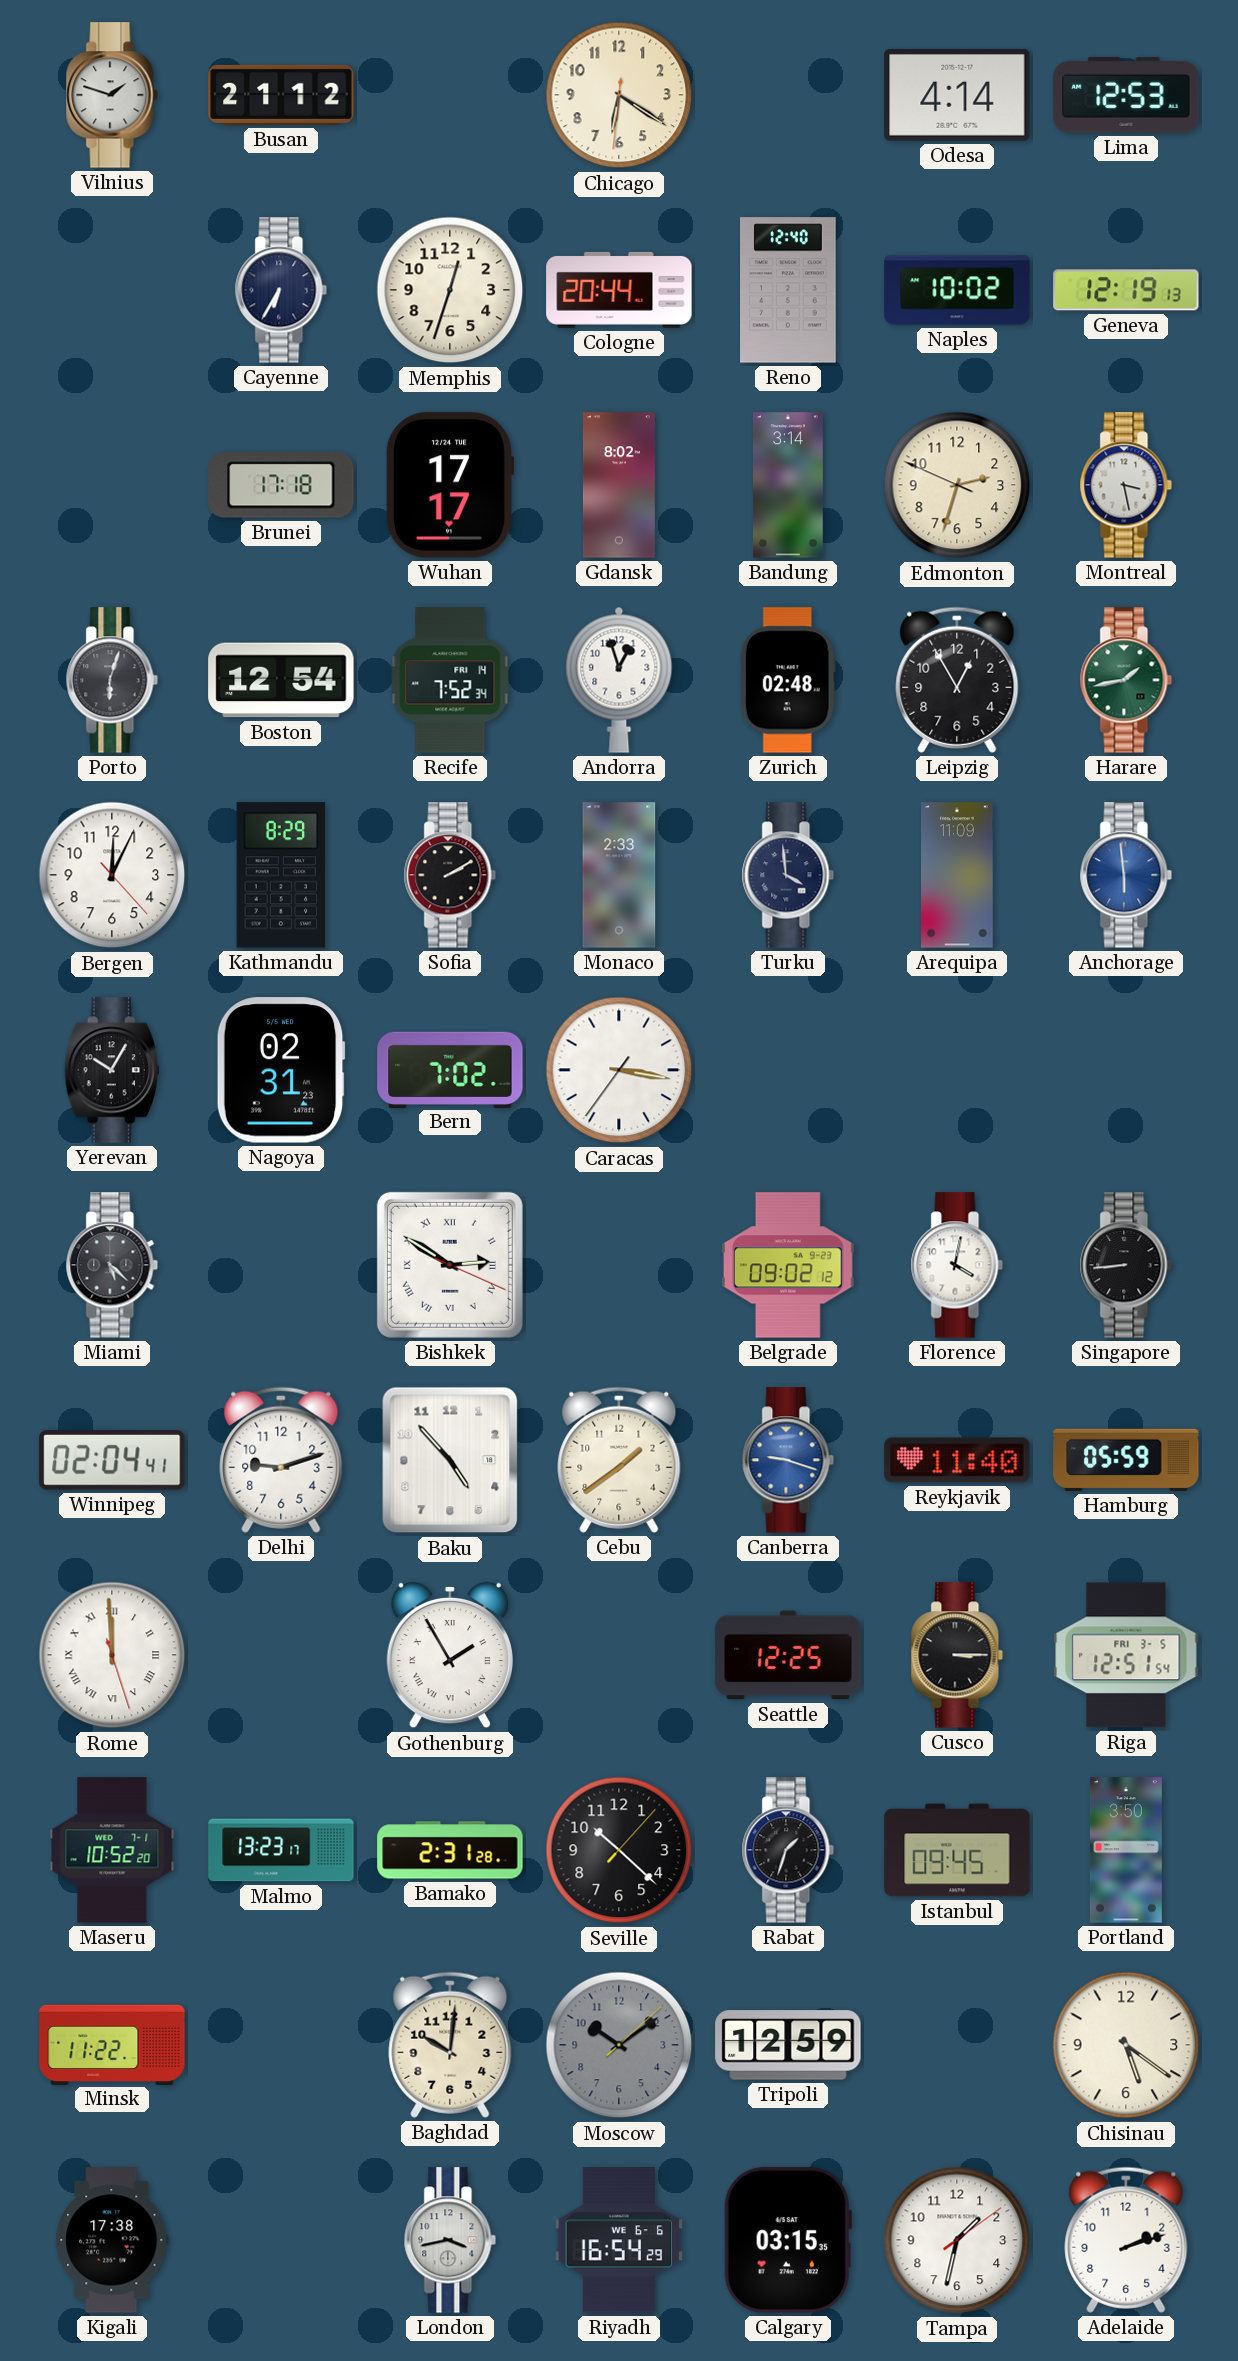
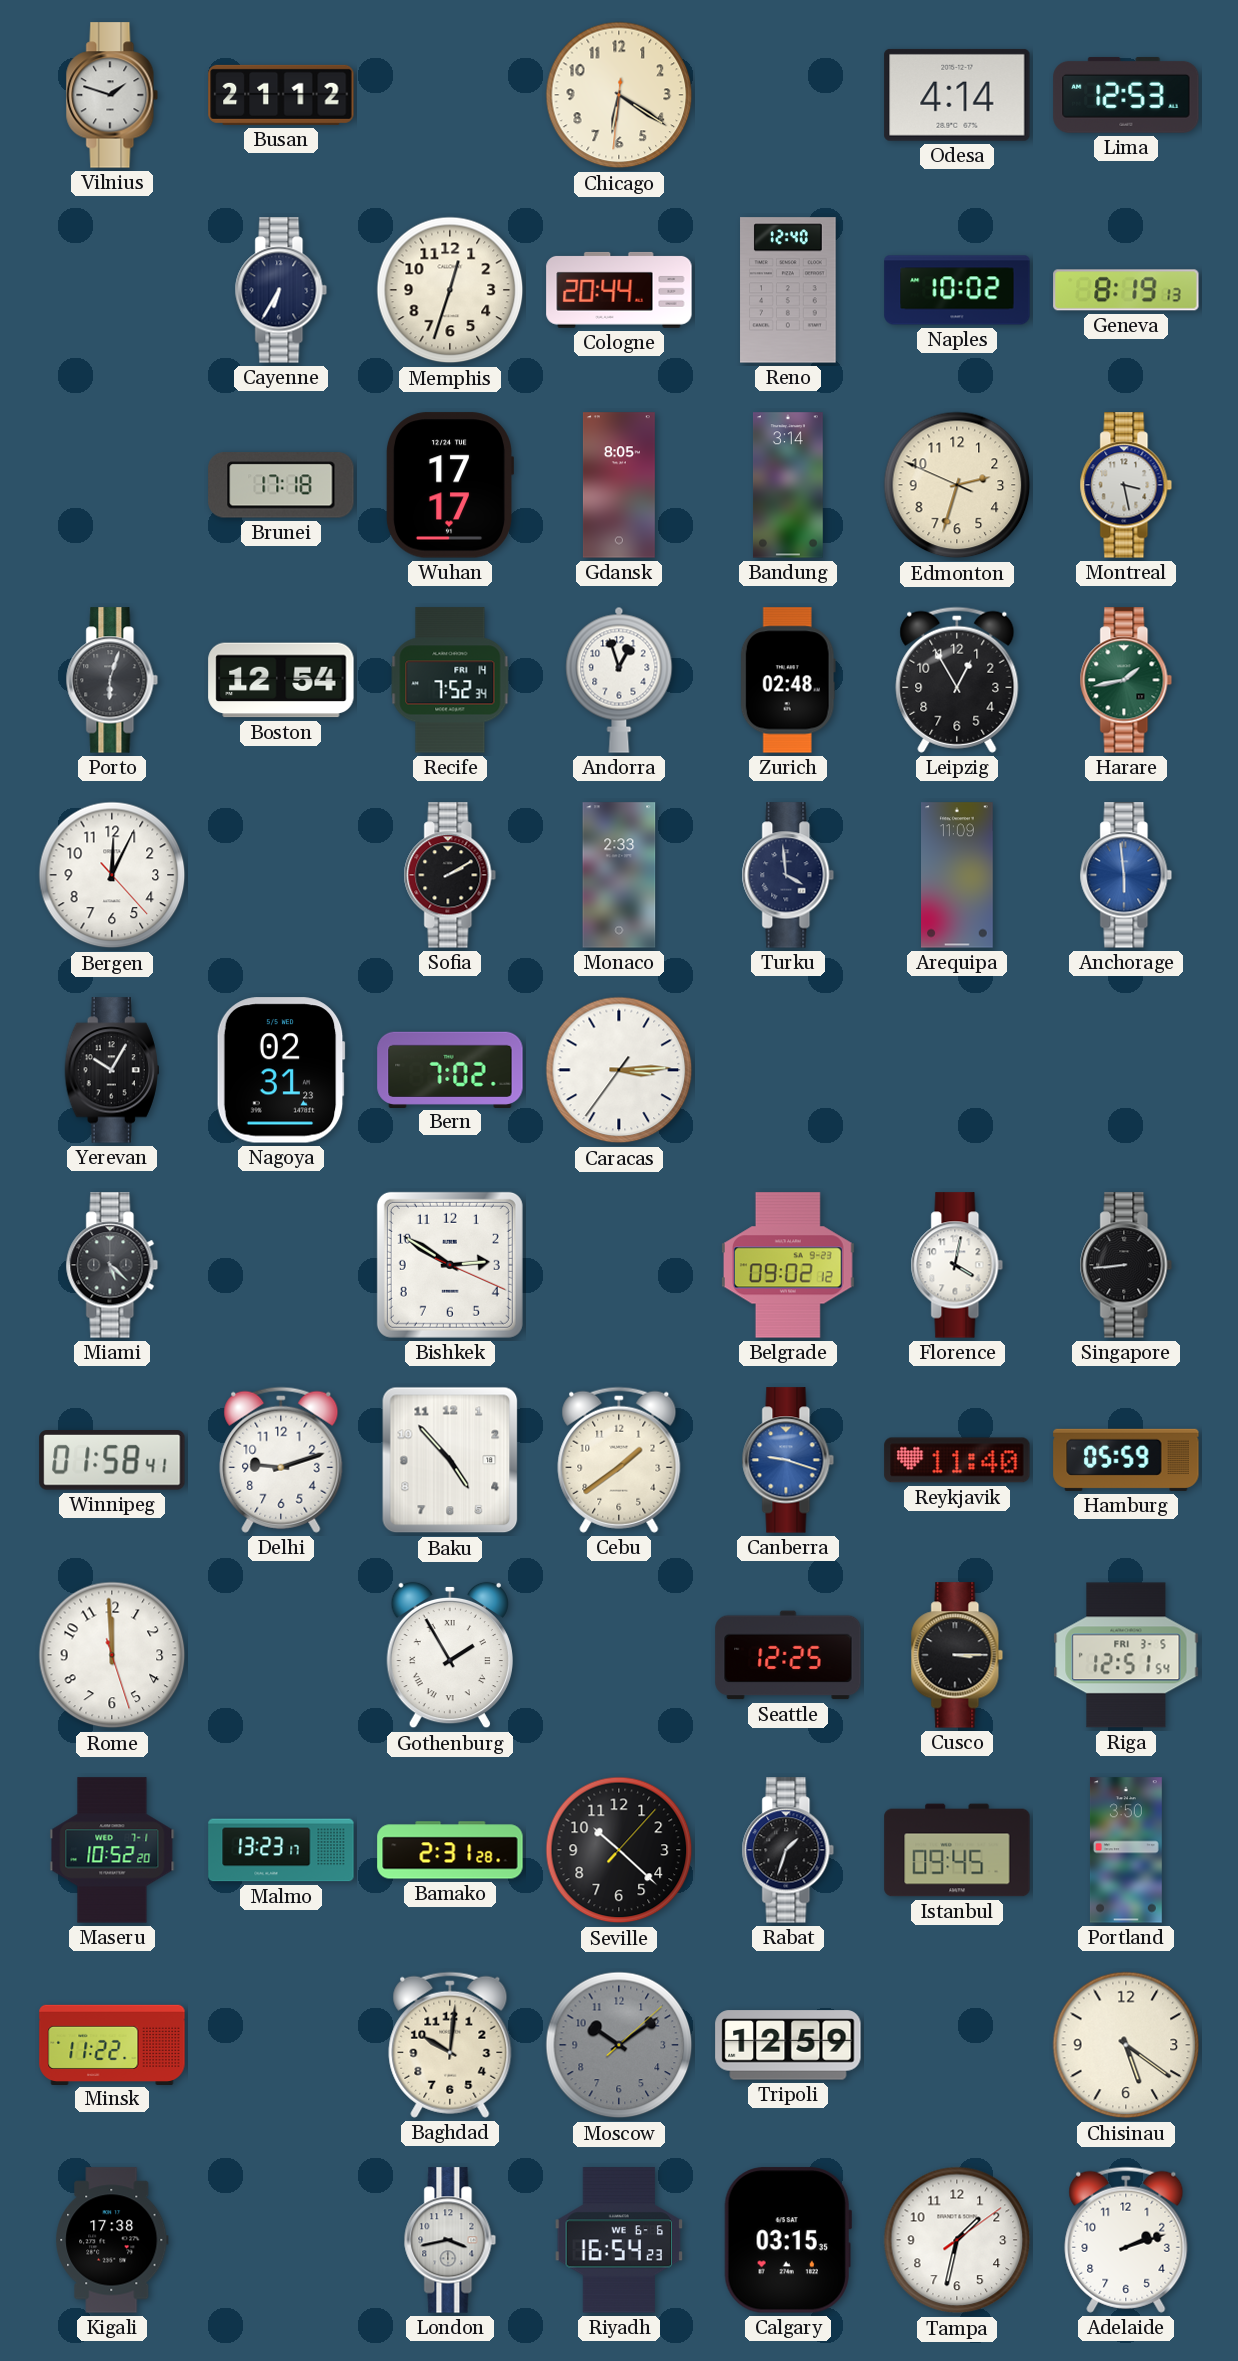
Geneva: 12:19 -> 8:19 (1126, 290)
Gdansk: 8:02 -> 8:05 (619, 485)
Kathmandu: 8:29 -> none (281, 875)
Caracas: 3:16 -> 3:14 (619, 1070)
Bishkek numerals: Roman -> Arabic (450, 1265)
Winnipeg: 02:04 -> 01:58 (112, 1460)
Rome numerals: Roman -> Arabic (112, 1655)
Riyadh: 16:54:29 -> 16:54:23 (619, 2240)
